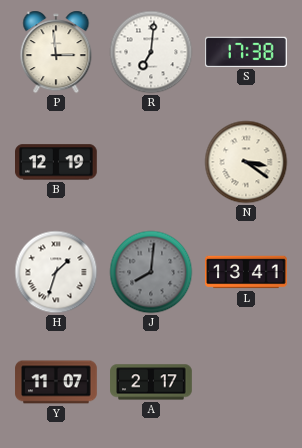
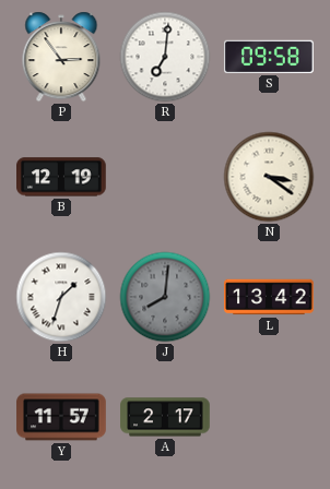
P: 2:59 -> 2:54 (61, 57)
S: 17:38 -> 09:58 (270, 57)
L: 13:41 -> 13:42 (269, 297)
Y: 11:07 -> 11:57 (61, 417)
